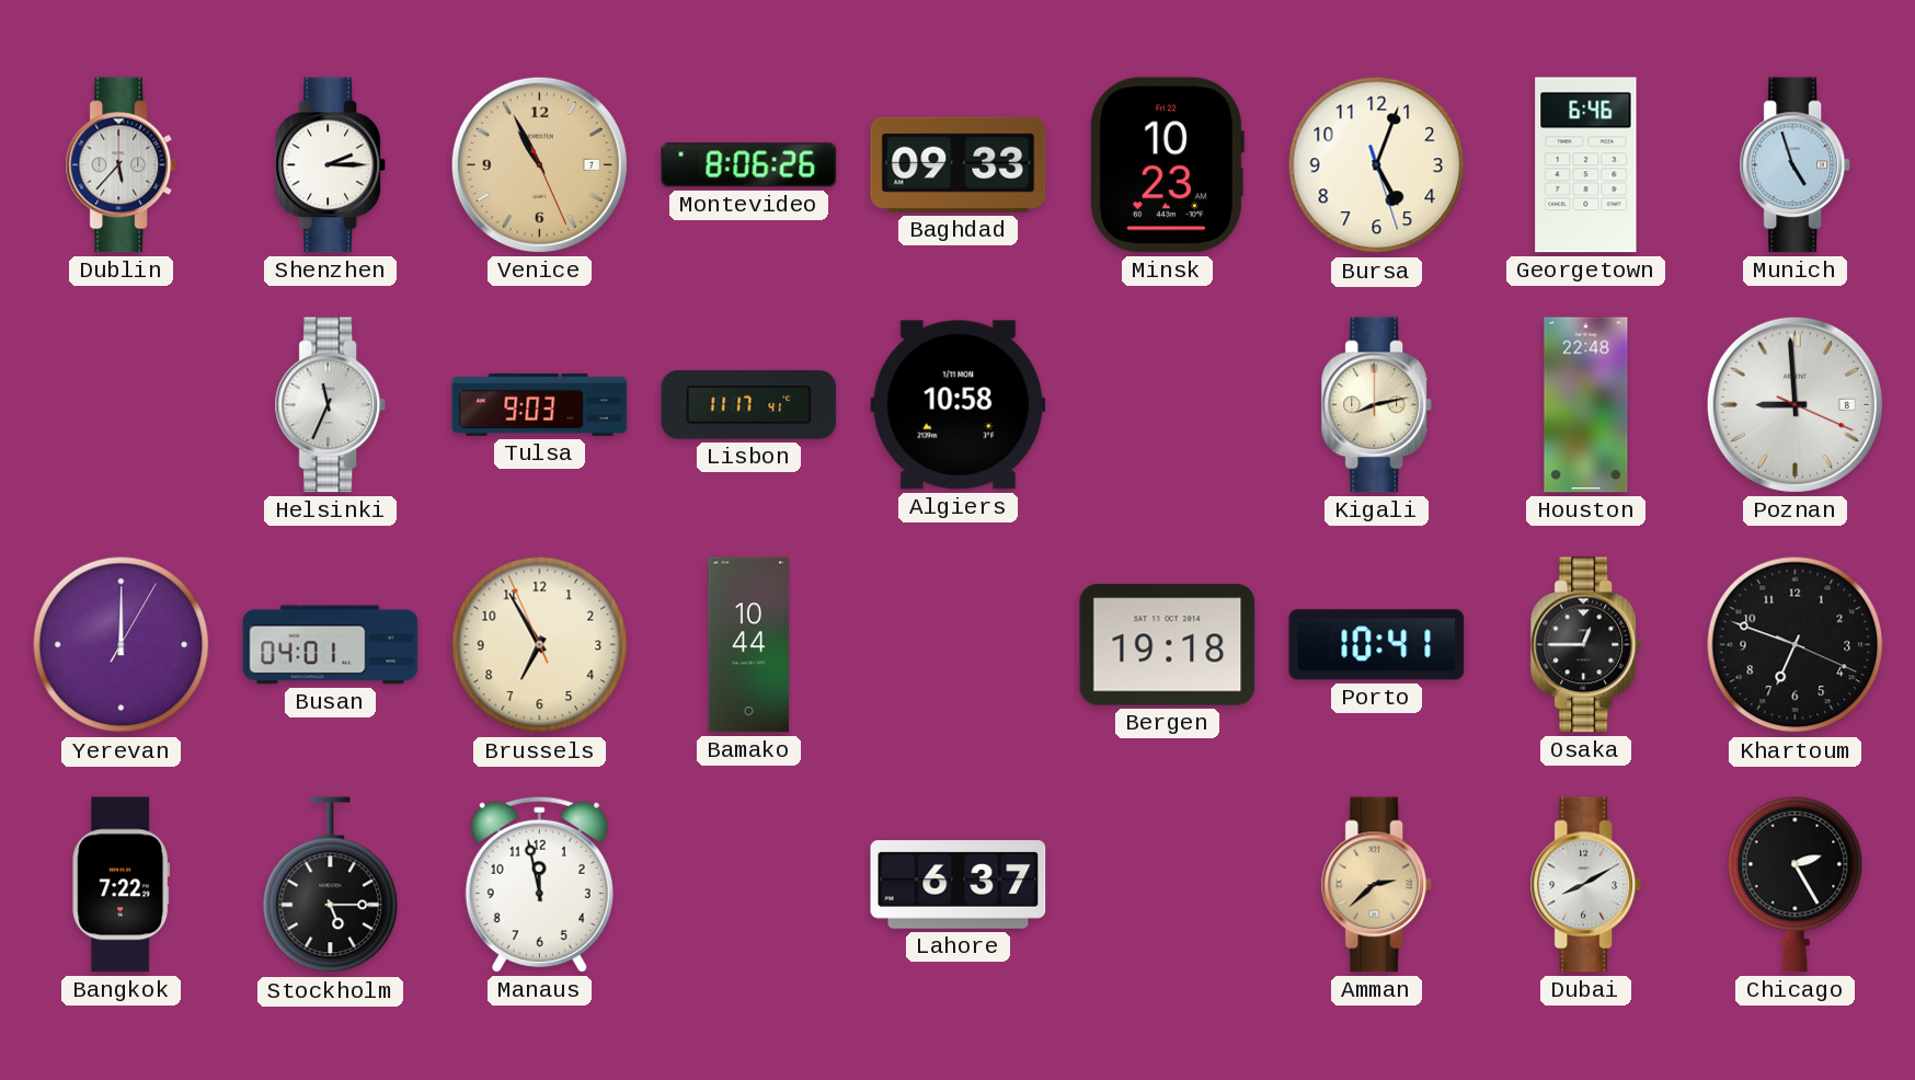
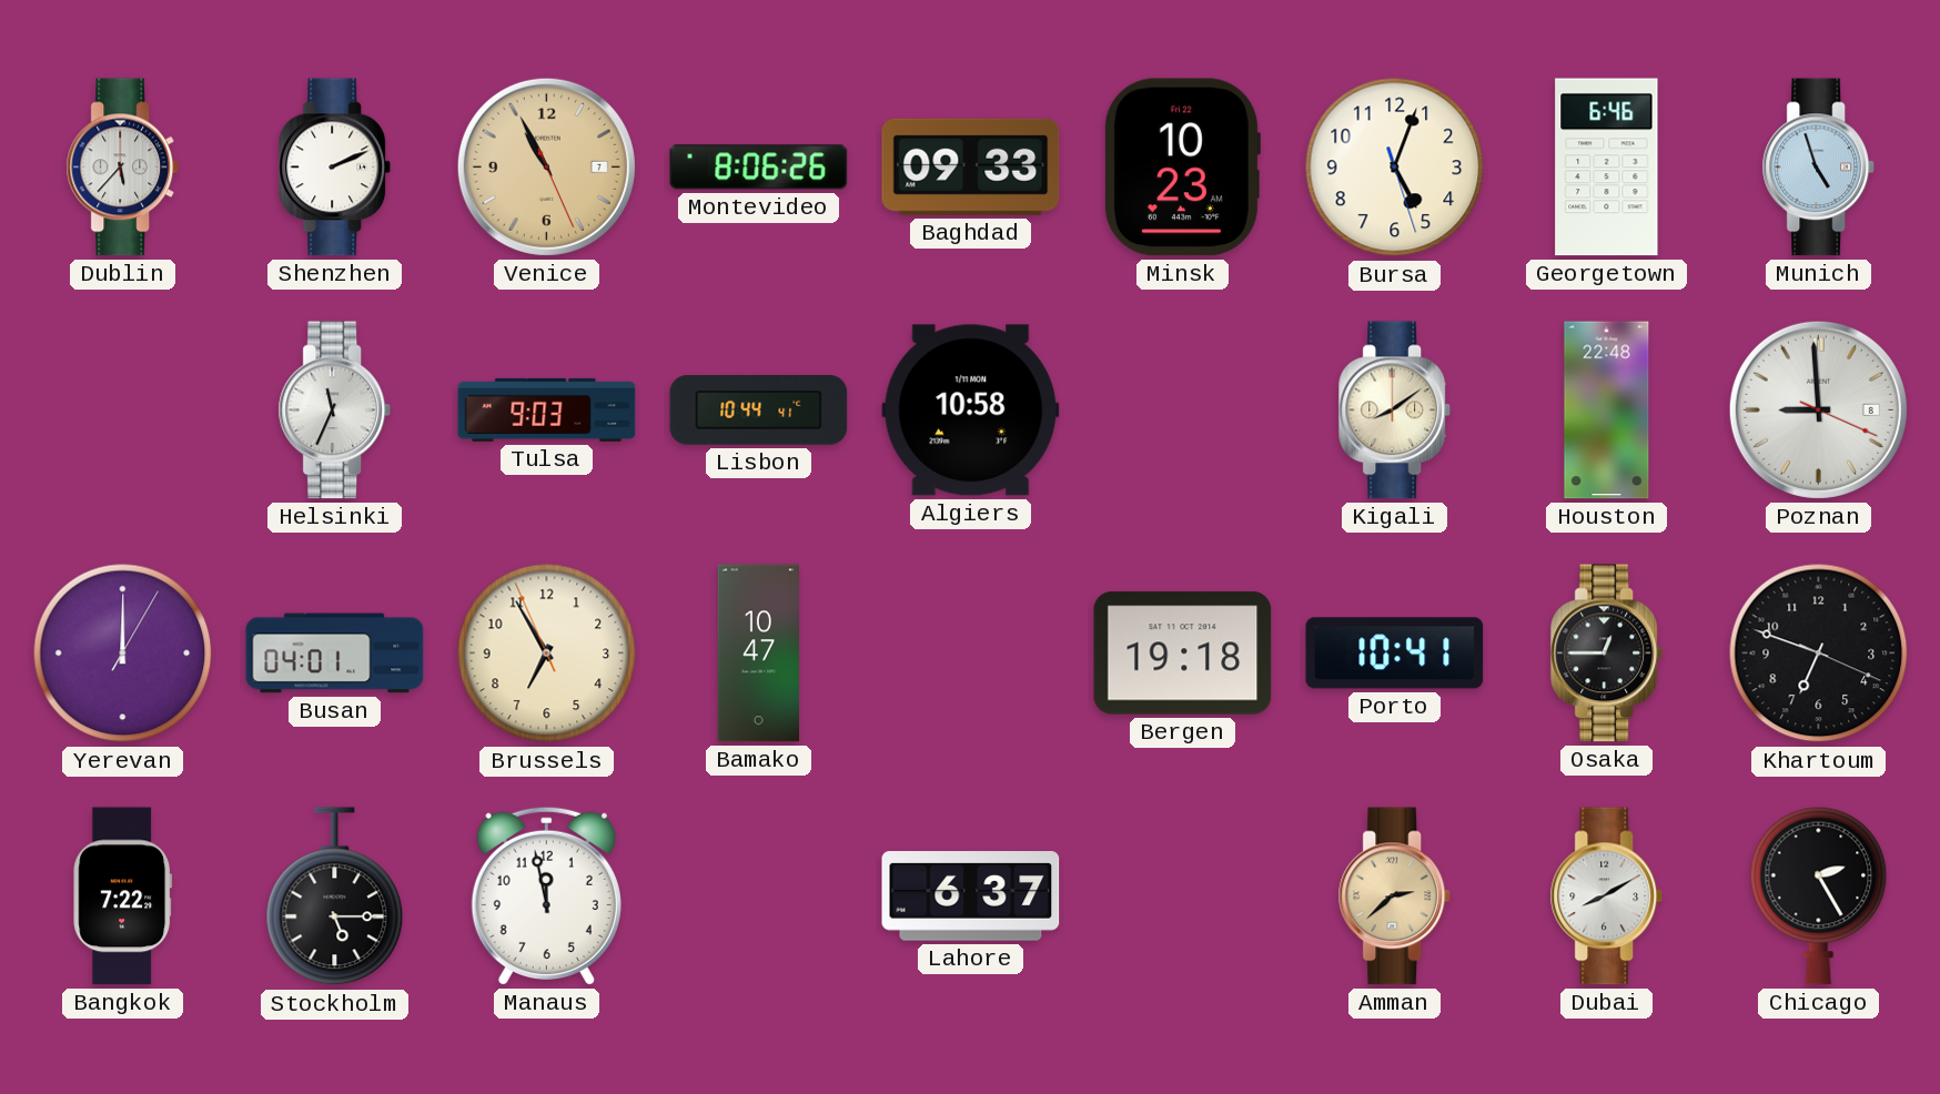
Shenzhen: 2:15 -> 2:11 (335, 168)
Lisbon: 11:17 -> 10:44 (759, 411)
Kigali: 8:13 -> 8:09 (1395, 411)
Bamako: 10:44 -> 10:47 (758, 654)
